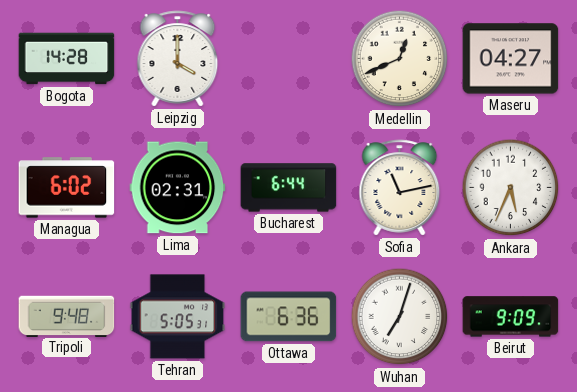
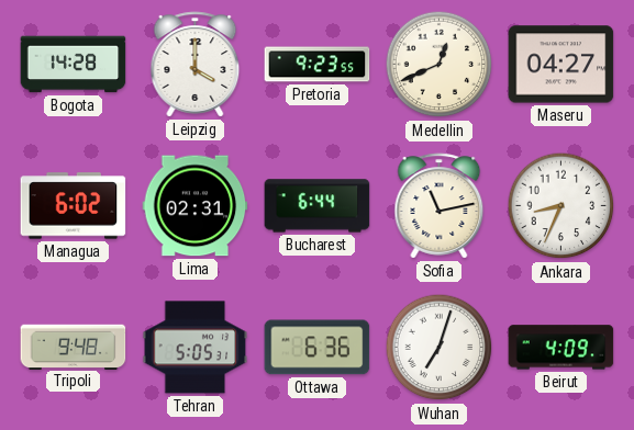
Pretoria: none -> 9:23 (318, 65)
Ankara: 5:34 -> 8:34 (561, 206)
Beirut: 9:09 -> 4:09 (561, 348)
